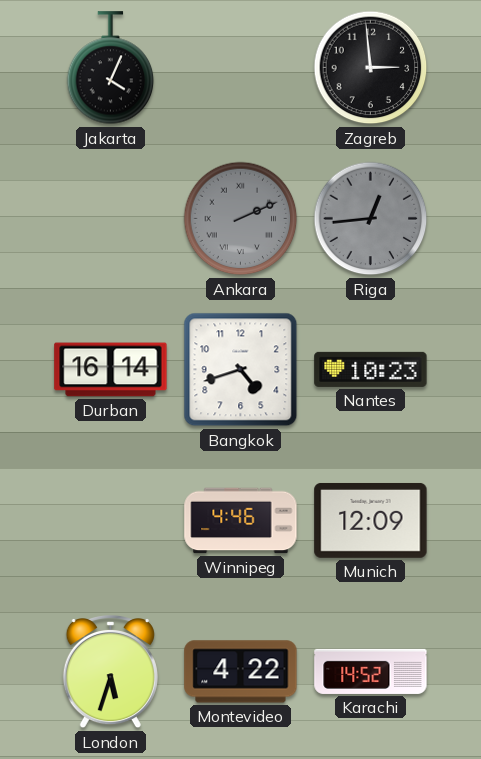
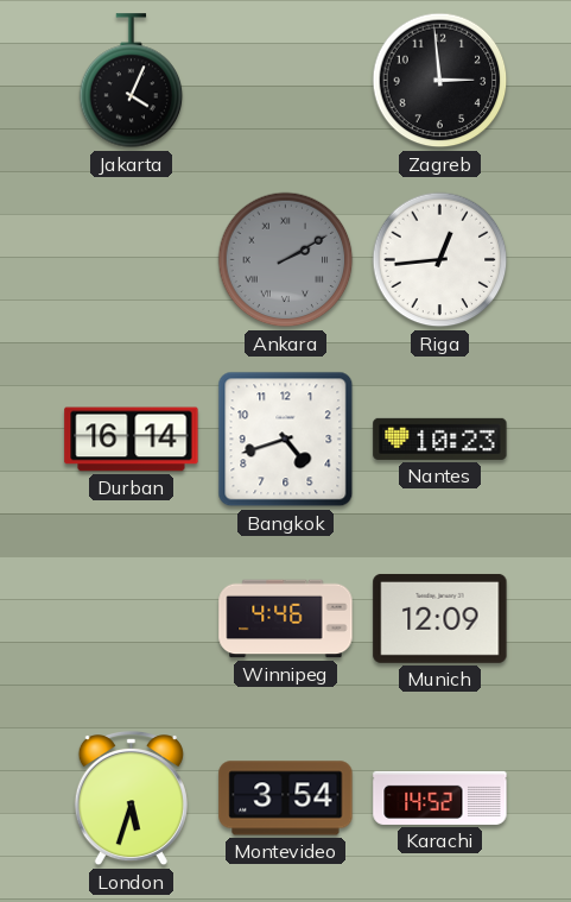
Ankara: 2:11 -> 2:10 (286, 260)
Riga dial: grey -> white (440, 260)
Montevideo: 4:22 -> 3:54 (286, 799)
